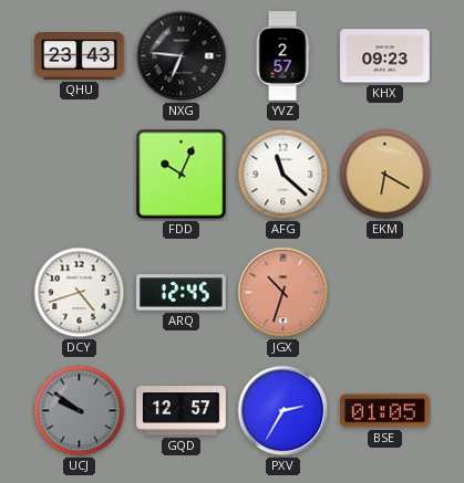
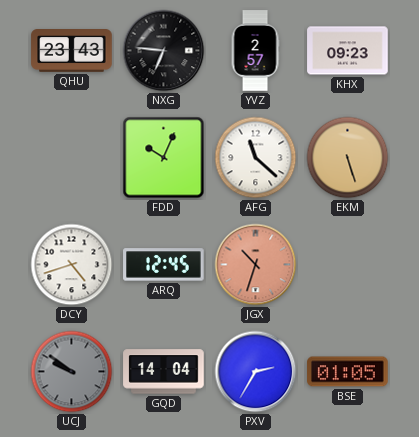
EKM: 6:20 -> 5:27 (348, 158)
GQD: 12:57 -> 14:04 (164, 372)
